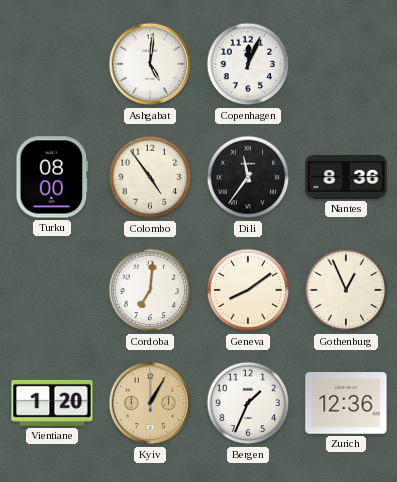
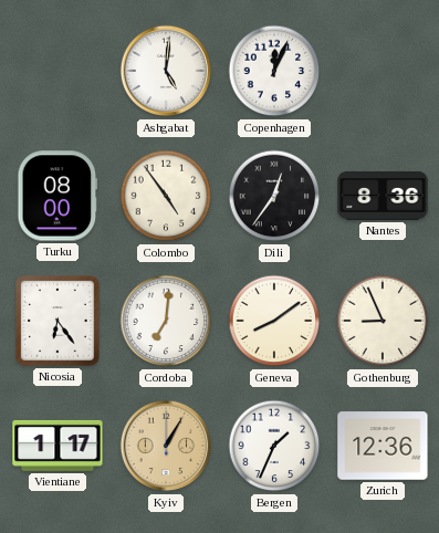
Dili: 11:36 -> 12:36 (274, 196)
Nicosia: none -> 6:24 (58, 321)
Gothenburg: 12:56 -> 8:56 (383, 321)
Vientiane: 1:20 -> 1:17 (58, 446)
